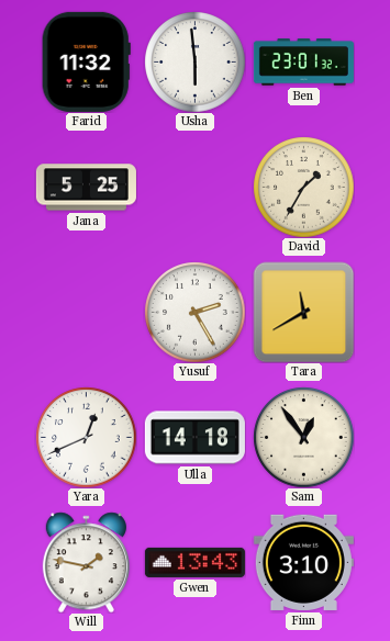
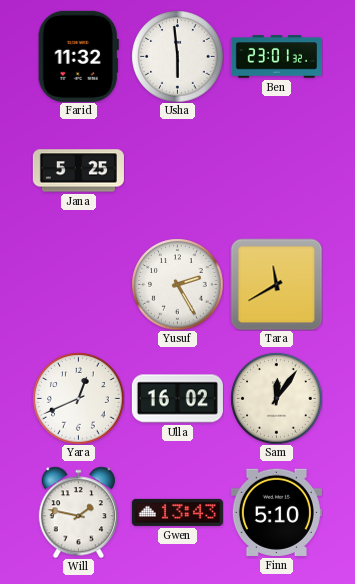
David: 1:35 -> none (303, 187)
Ulla: 14:18 -> 16:02 (177, 399)
Sam: 12:54 -> 12:06 (276, 398)
Finn: 3:10 -> 5:10 (276, 512)
